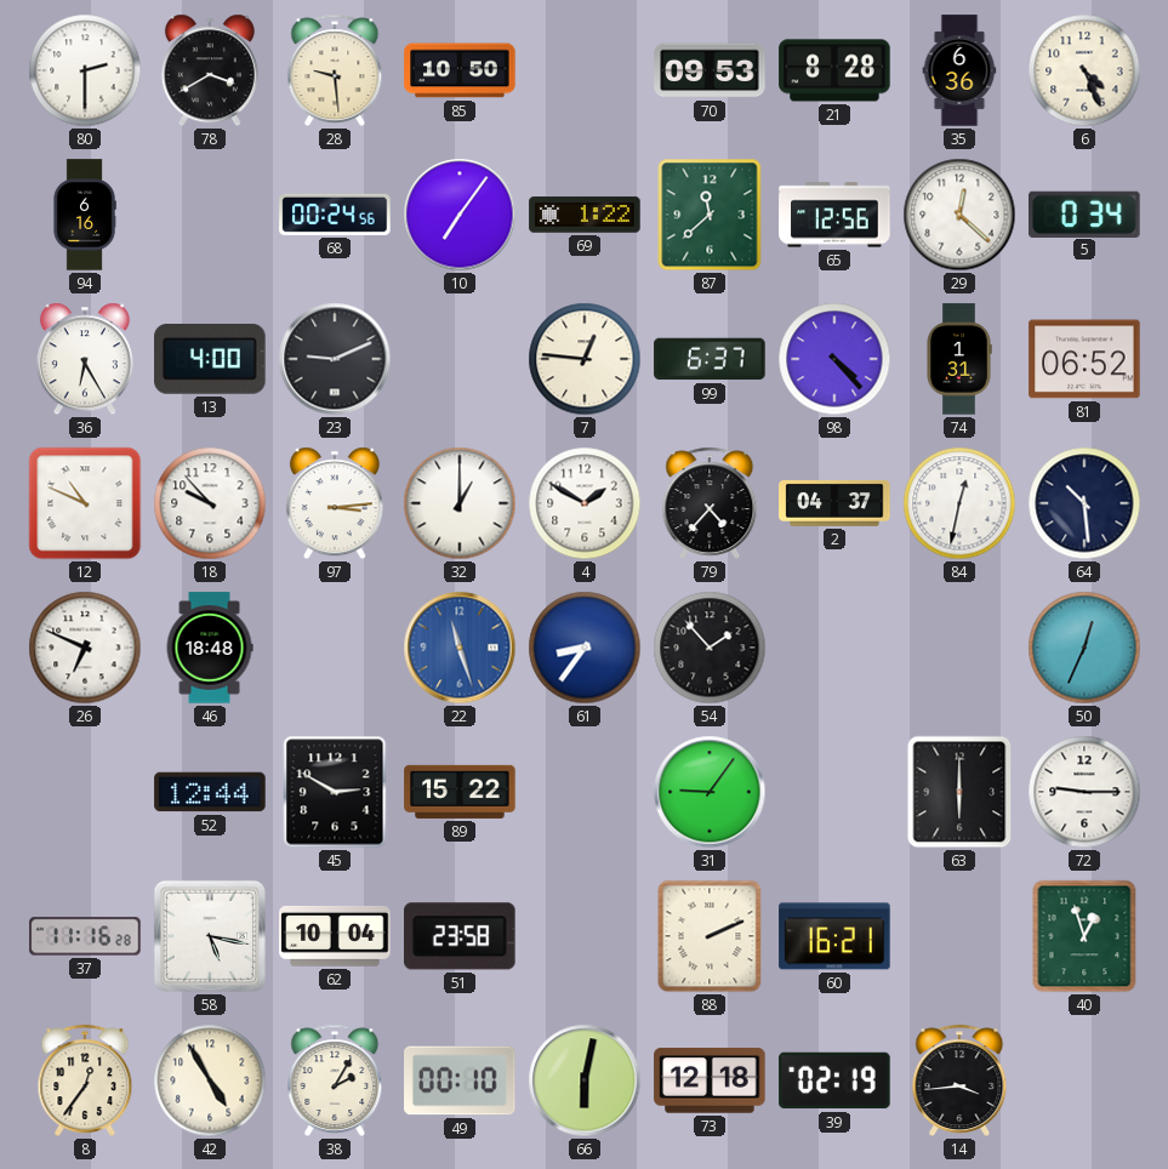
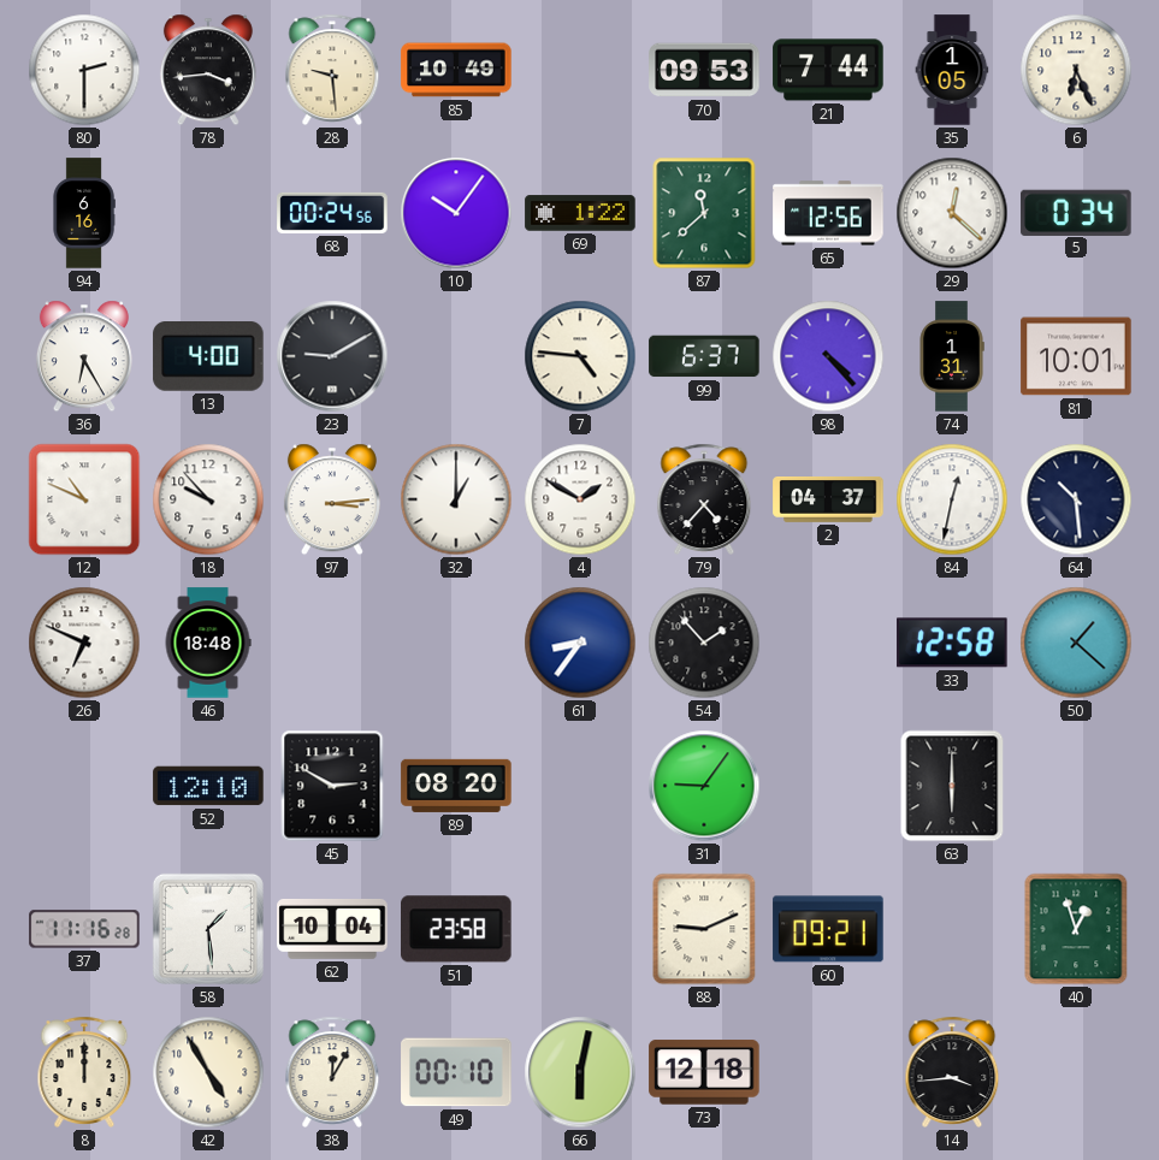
78: 3:40 -> 3:44 (208, 70)
85: 10:50 -> 10:49 (456, 70)
21: 8:28 -> 7:44 (828, 70)
35: 6:36 -> 1:05 (952, 70)
6: 4:26 -> 6:26 (1076, 70)
10: 7:06 -> 10:06 (456, 213)
23: 9:11 -> 9:10 (332, 356)
7: 12:46 -> 4:46 (580, 356)
81: 06:52 -> 10:01 (1076, 356)
22: 11:27 -> none (460, 648)
33: none -> 12:58 (952, 643)
50: 12:34 -> 1:22 (1076, 643)
52: 12:44 -> 12:10 (208, 786)
89: 15:22 -> 08:20 (456, 786)
72: 9:15 -> none (1084, 792)
58: 5:17 -> 1:29 (208, 929)
88: 2:11 -> 9:11 (704, 929)
60: 16:21 -> 09:21 (828, 929)
8: 12:36 -> 12:00 (84, 1072)
38: 2:05 -> 12:05 (332, 1072)
39: 02:19 -> none (834, 1080)
